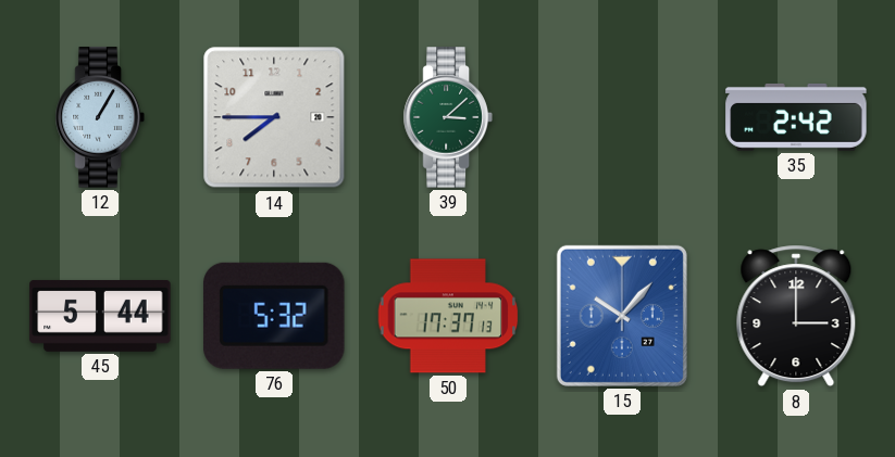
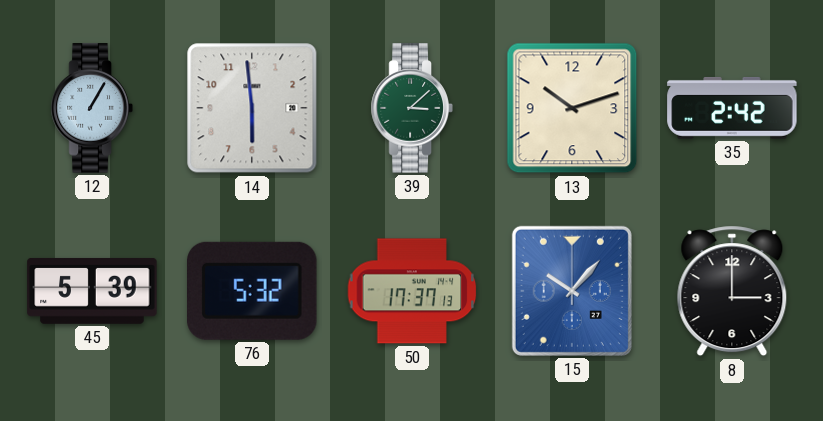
14: 7:45 -> 5:59 (252, 108)
13: none -> 10:12 (572, 108)
45: 5:44 -> 5:39 (92, 291)
